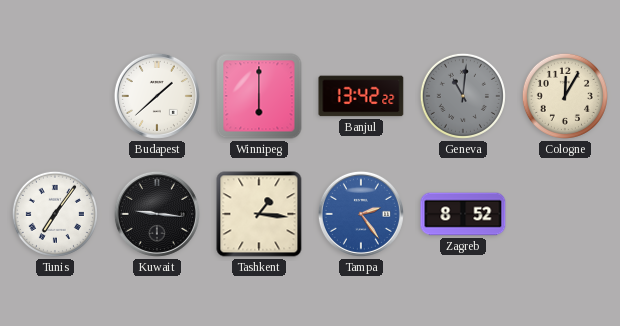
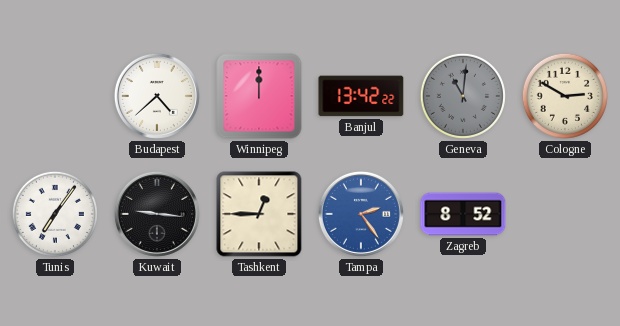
Budapest: 1:38 -> 4:38 (157, 96)
Winnipeg: 6:00 -> 12:00 (259, 96)
Cologne: 12:05 -> 2:50 (565, 96)
Tashkent: 1:16 -> 12:45 (259, 214)
